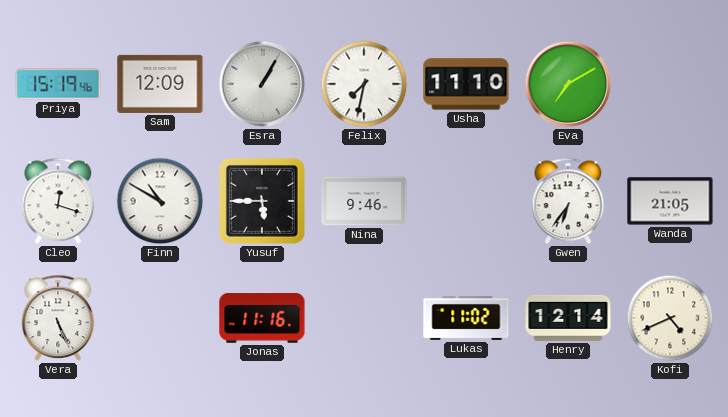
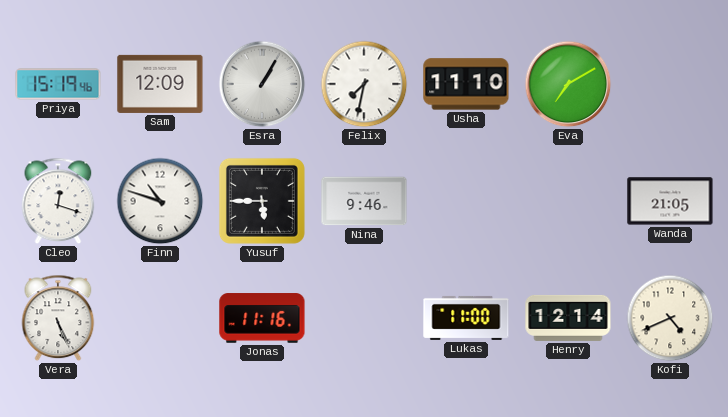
Finn: 10:50 -> 10:48 (160, 201)
Gwen: 6:36 -> none (568, 201)
Lukas: 11:02 -> 11:00 (466, 318)
